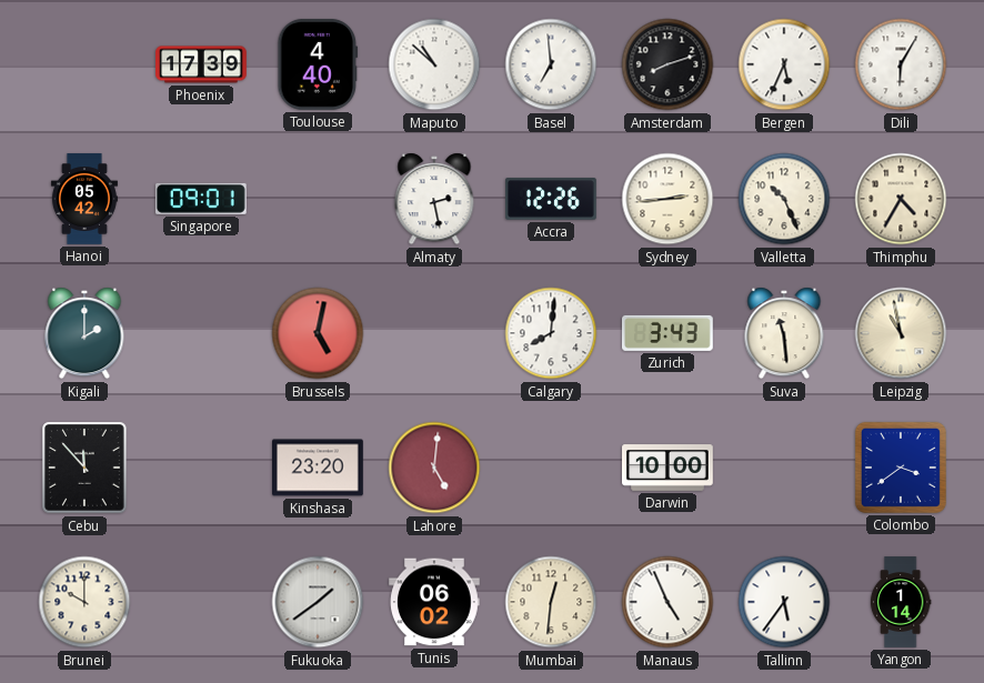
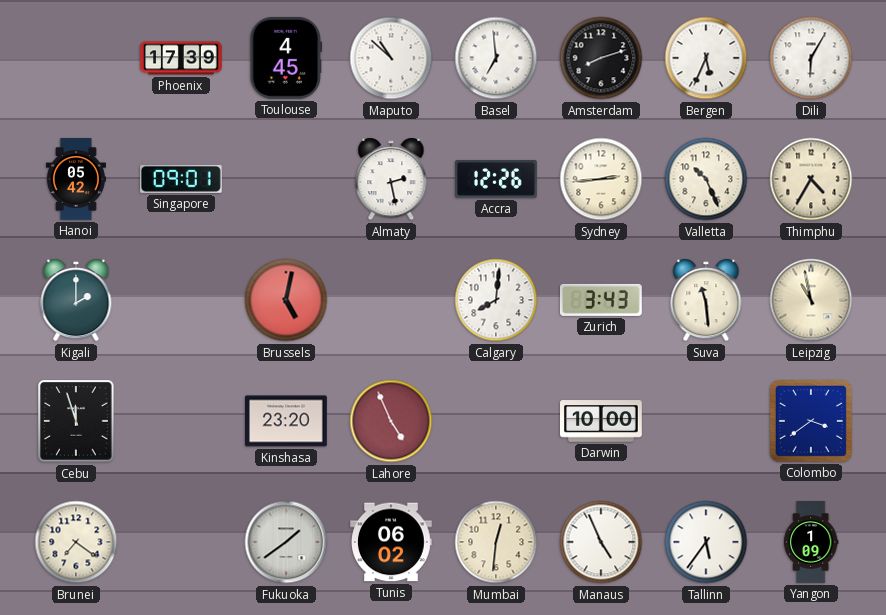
Toulouse: 4:40 -> 4:45 (286, 58)
Cebu: 11:53 -> 11:57 (77, 421)
Lahore: 5:01 -> 4:56 (391, 421)
Brunei: 10:00 -> 7:21 (76, 542)
Yangon: 1:14 -> 1:09 (811, 542)
